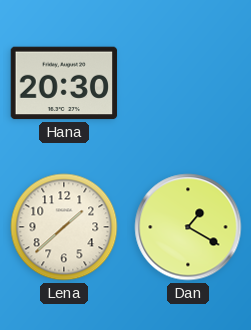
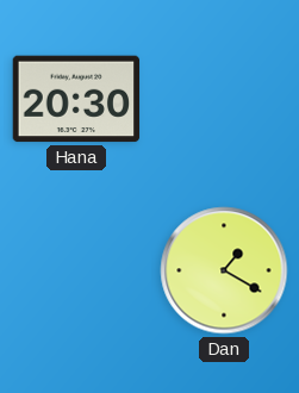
Lena: 1:38 -> none (64, 227)
